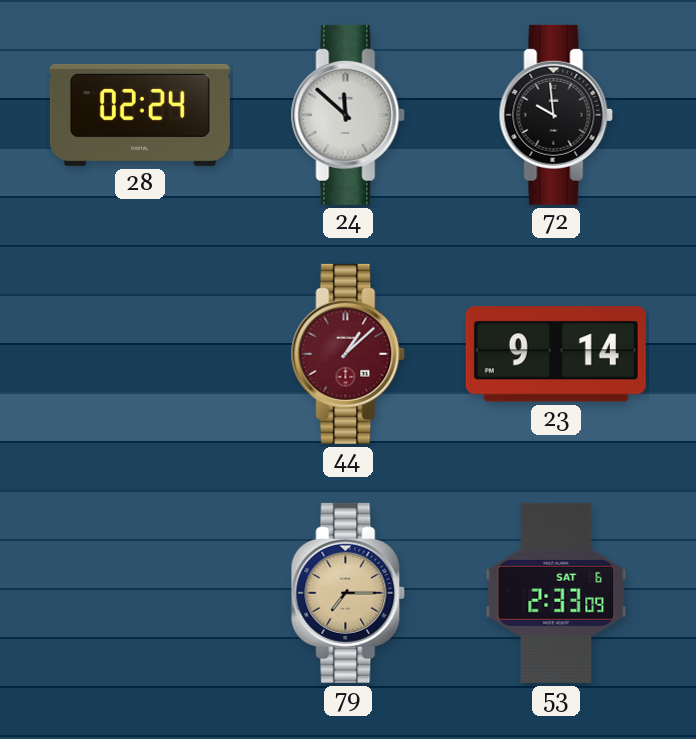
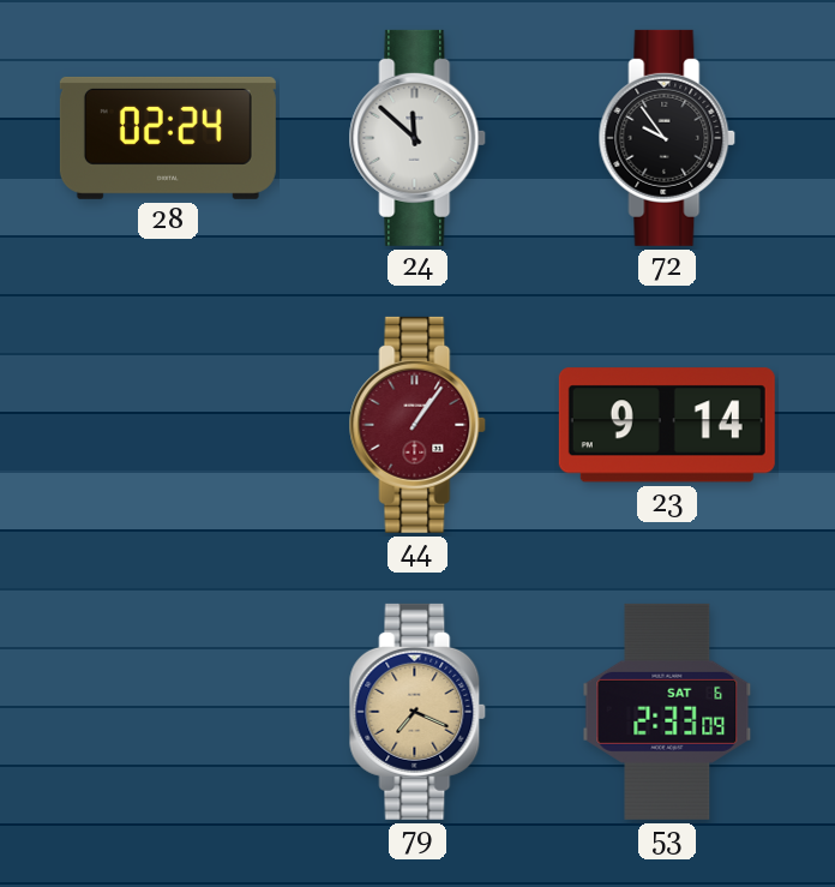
72: 9:59 -> 9:54 (667, 138)
44: 1:08 -> 1:06 (417, 425)
79: 7:15 -> 7:19 (417, 712)
